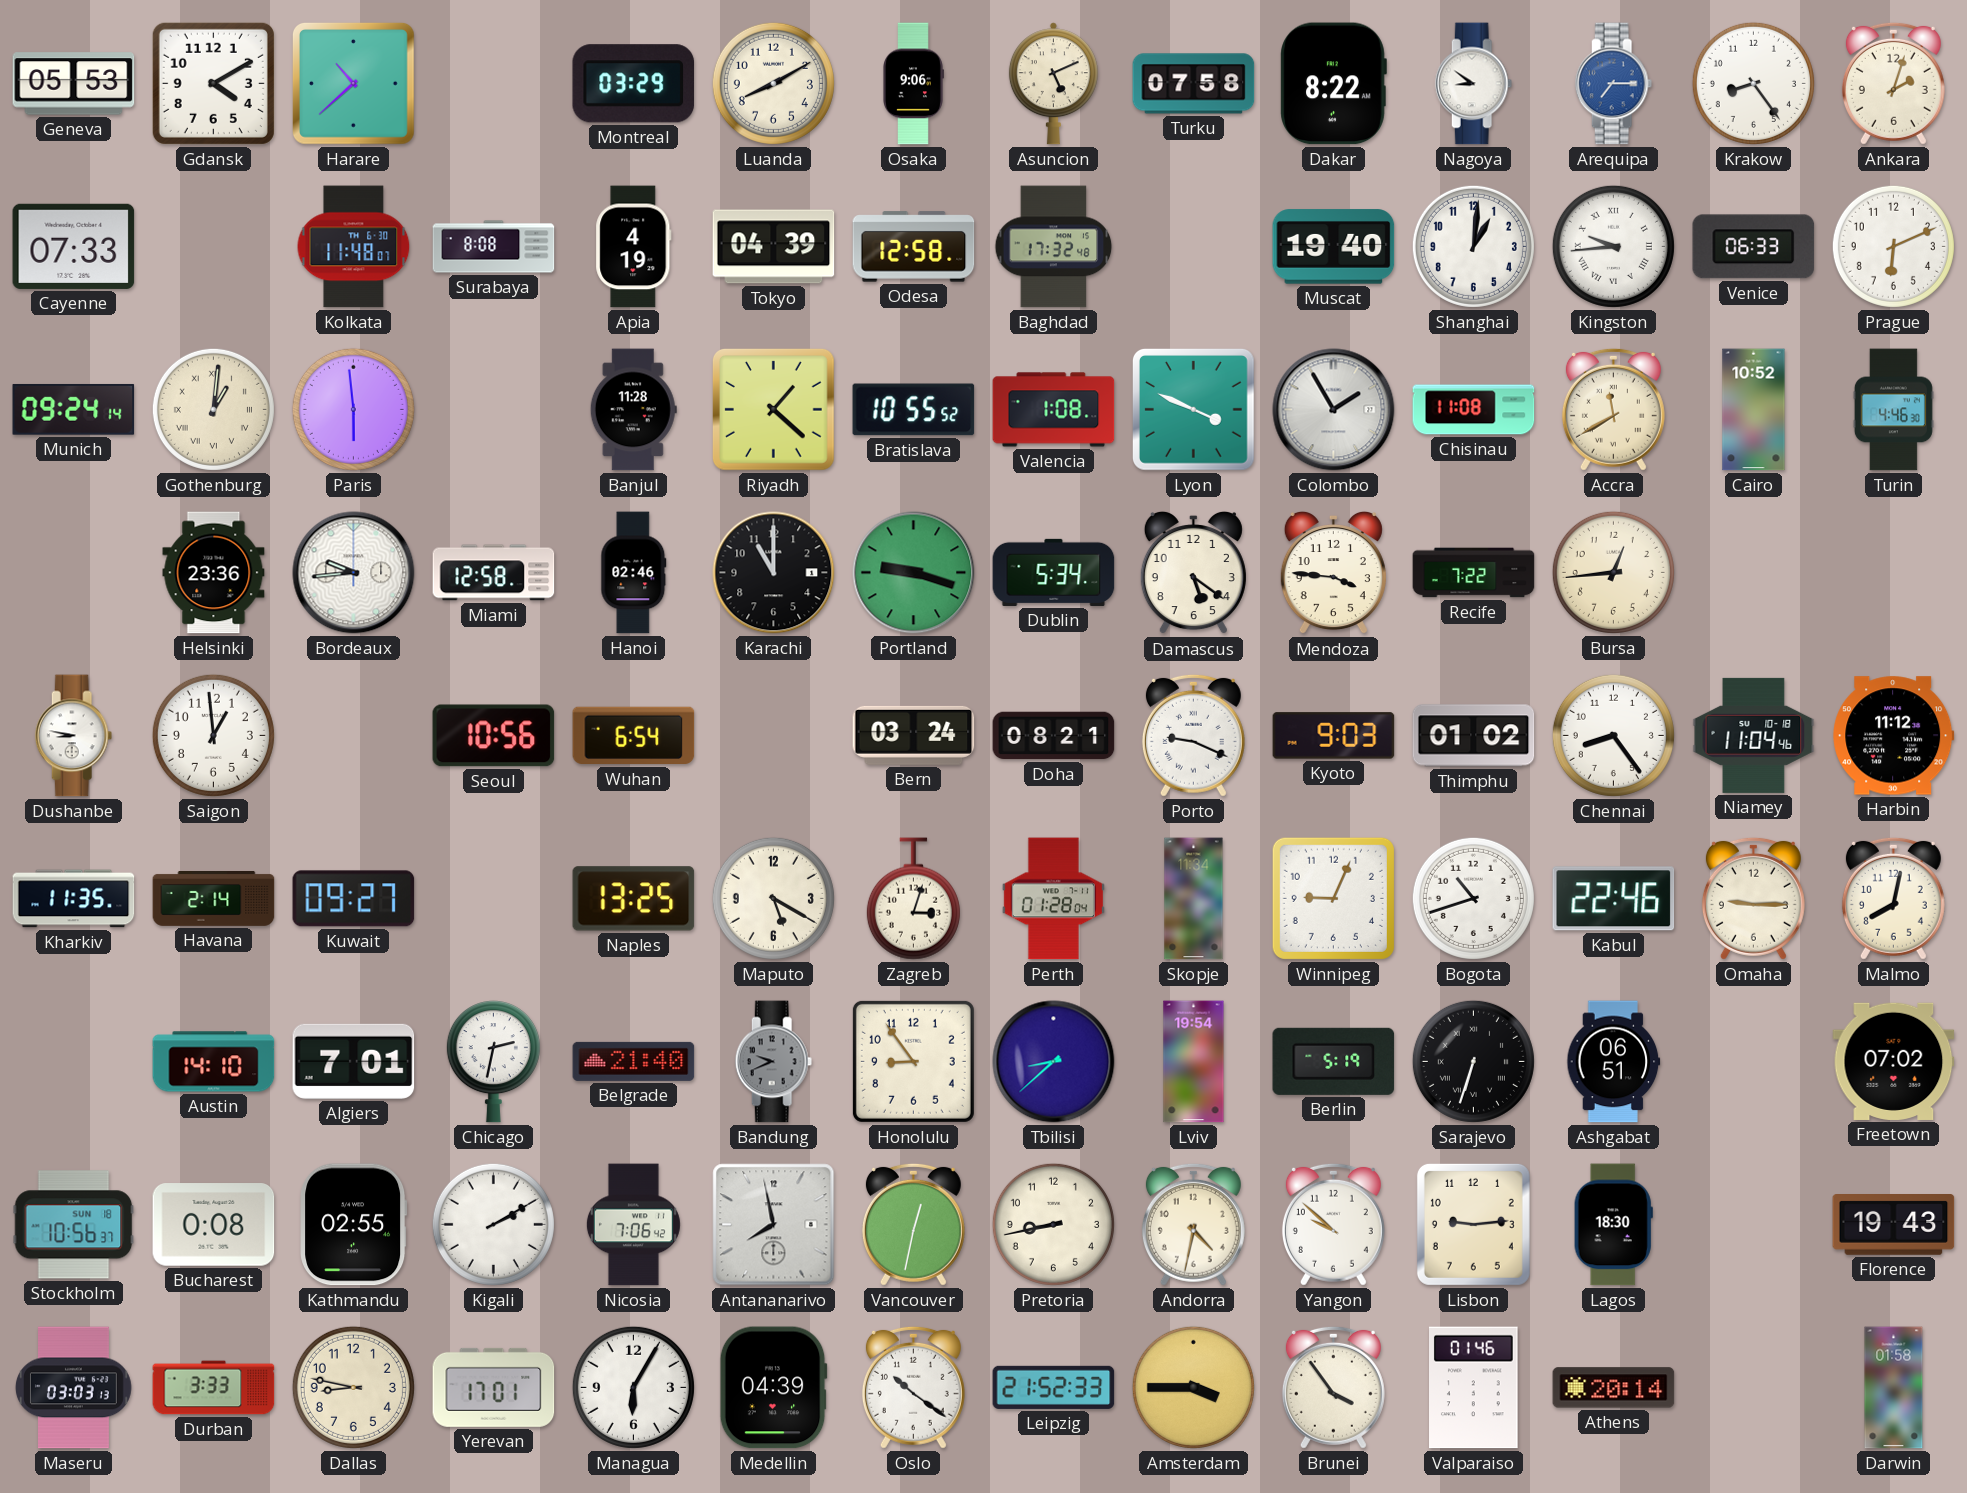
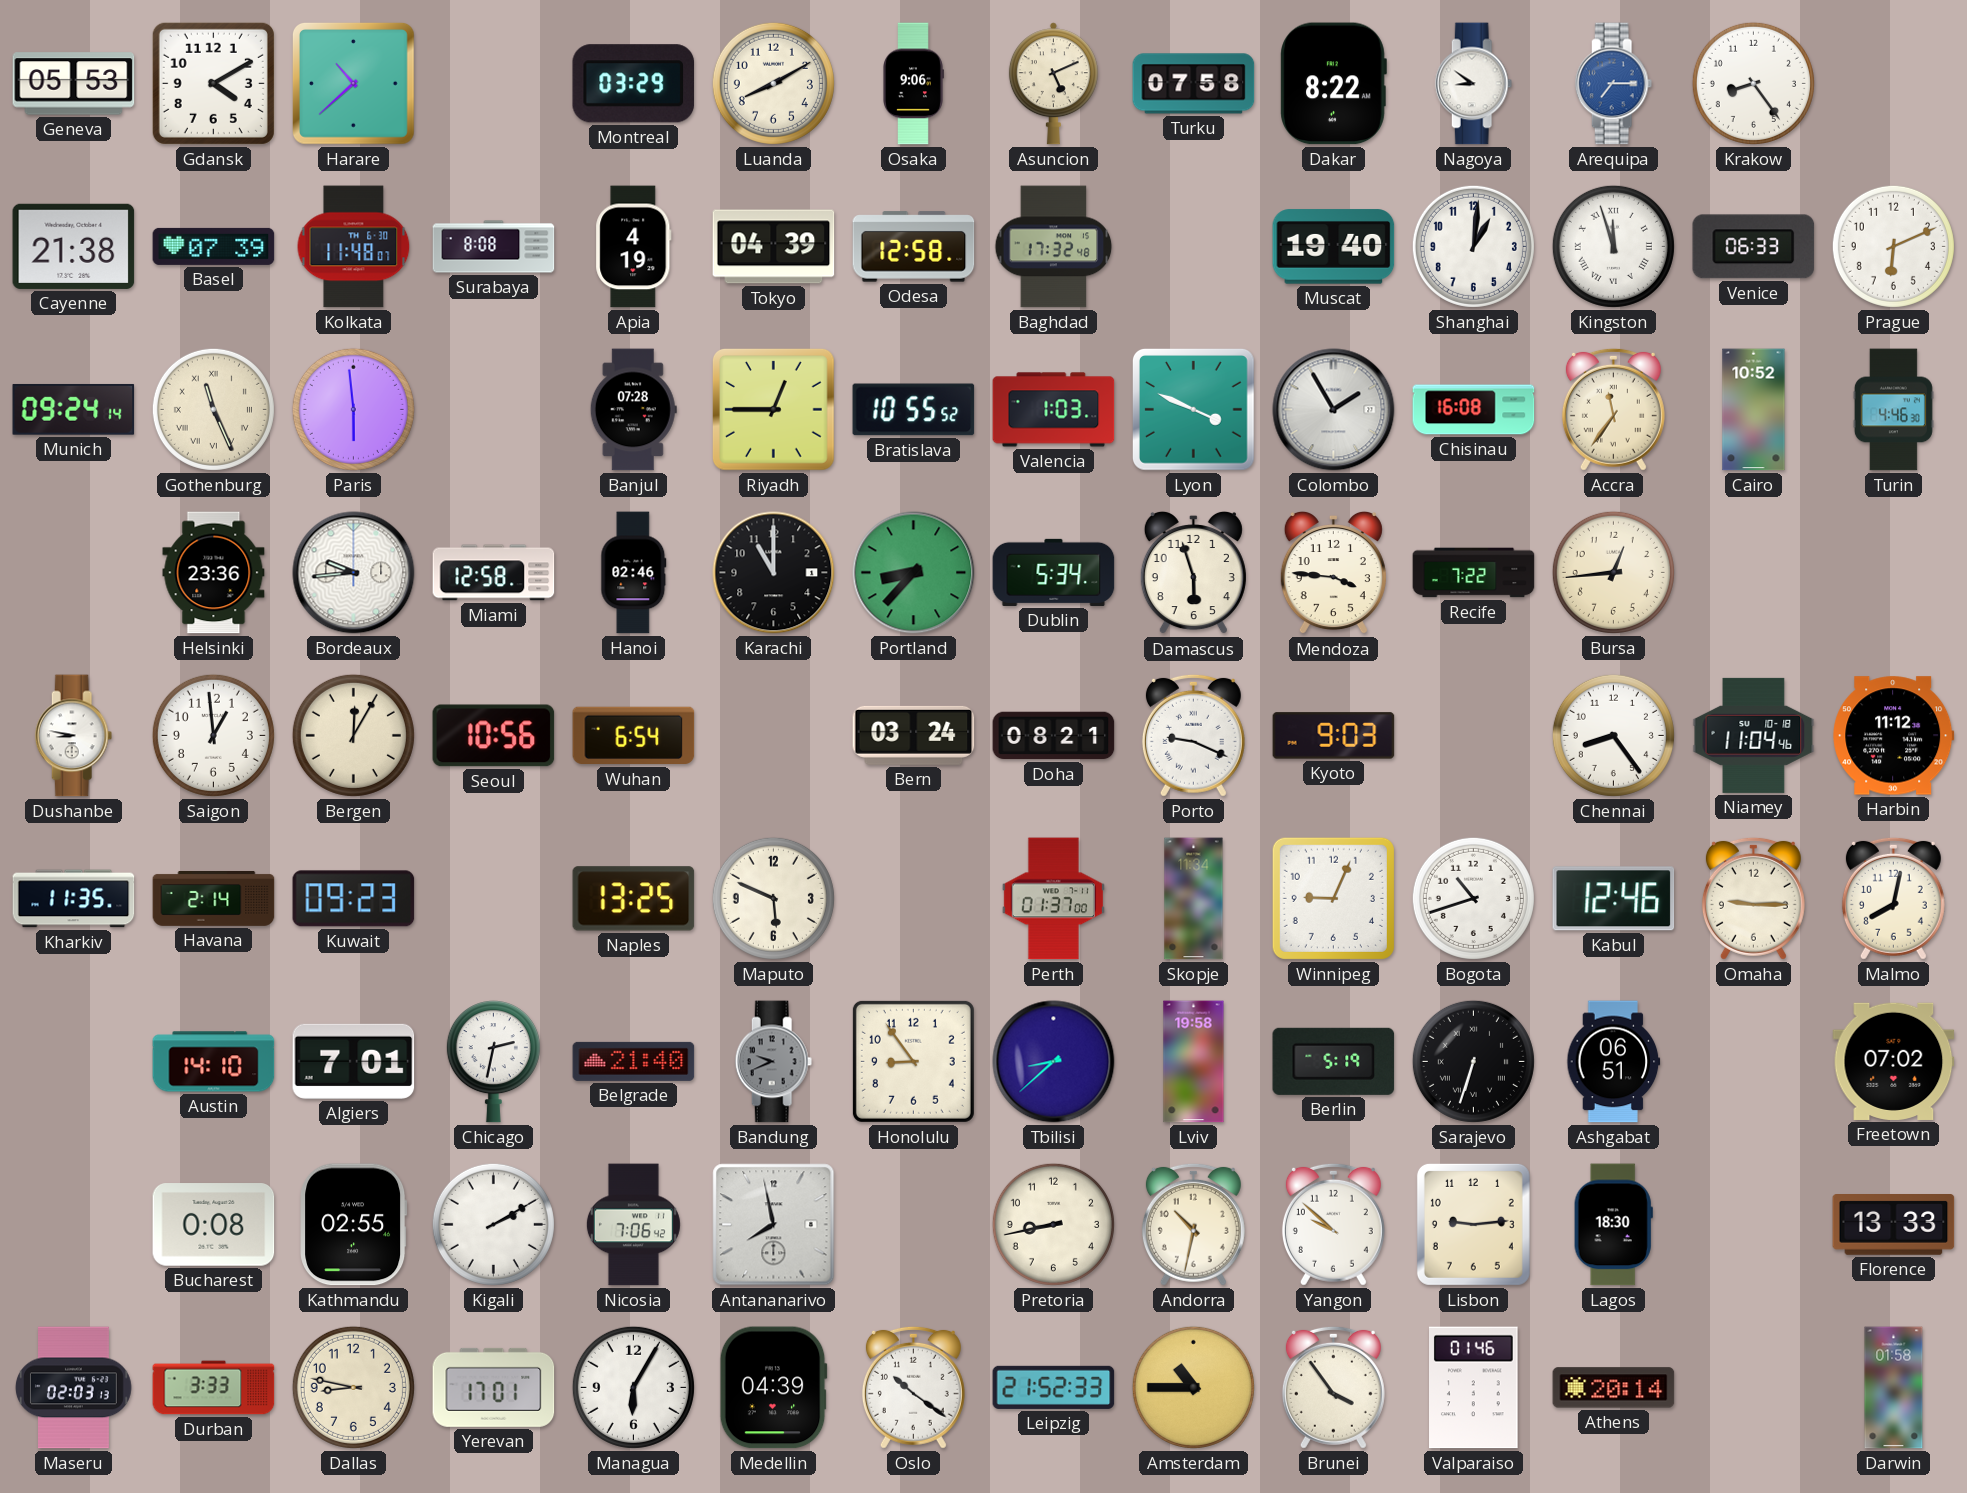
Ankara: 2:03 -> none (1893, 83)
Cayenne: 07:33 -> 21:38 (74, 246)
Basel: none -> 07:39 (214, 246)
Kingston: 9:44 -> 11:57 (1613, 246)
Gothenburg: 1:01 -> 11:26 (213, 409)
Banjul: 11:28 -> 07:28 (633, 410)
Riyadh: 1:22 -> 12:45 (774, 410)
Valencia: 1:08 -> 1:03 (1054, 410)
Chisinau: 11:08 -> 16:08 (1474, 410)
Accra: 11:40 -> 11:36 (1613, 409)
Portland: 9:18 -> 8:37 (914, 573)
Damascus: 5:21 -> 5:57 (1193, 573)
Bergen: none -> 12:05 (353, 735)
Thimphu: 01:02 -> none (1474, 736)
Kuwait: 09:27 -> 09:23 (354, 899)
Maputo: 5:20 -> 5:49 (773, 898)
Zagreb: 3:03 -> none (913, 899)
Perth: 01:28 -> 01:37 (1053, 899)
Kabul: 22:46 -> 12:46 (1614, 899)
Lviv: 19:54 -> 19:58 (1194, 1062)
Stockholm: 10:56 -> none (74, 1225)
Vancouver: 12:32 -> none (913, 1224)
Andorra: 4:32 -> 10:32 (1193, 1224)
Florence: 19:43 -> 13:33 (1894, 1225)
Maseru: 03:03 -> 02:03 (73, 1388)
Amsterdam: 3:45 -> 10:45 (1193, 1387)
